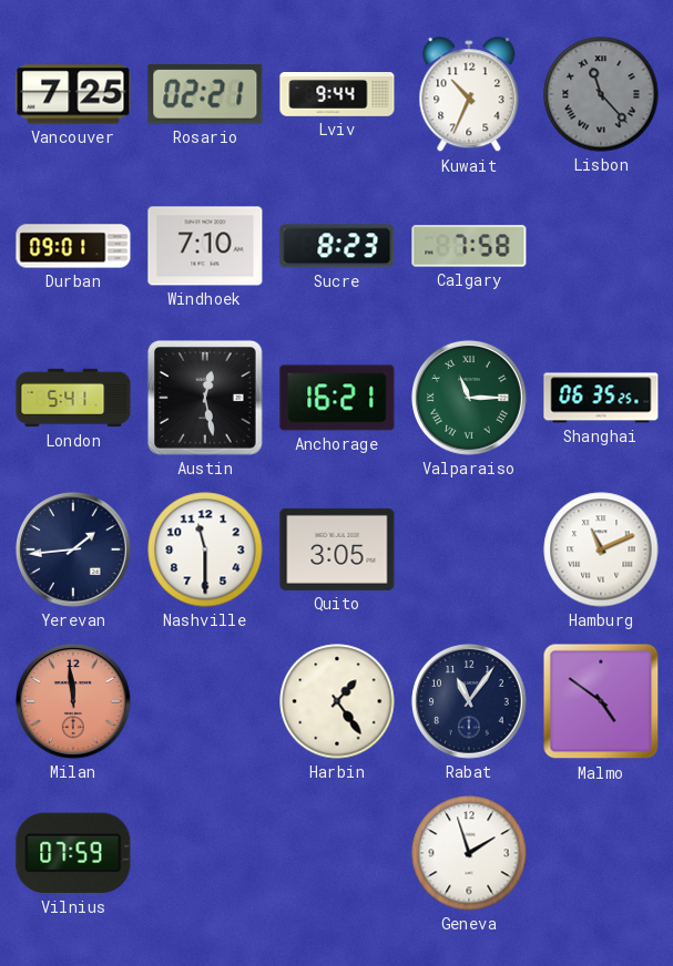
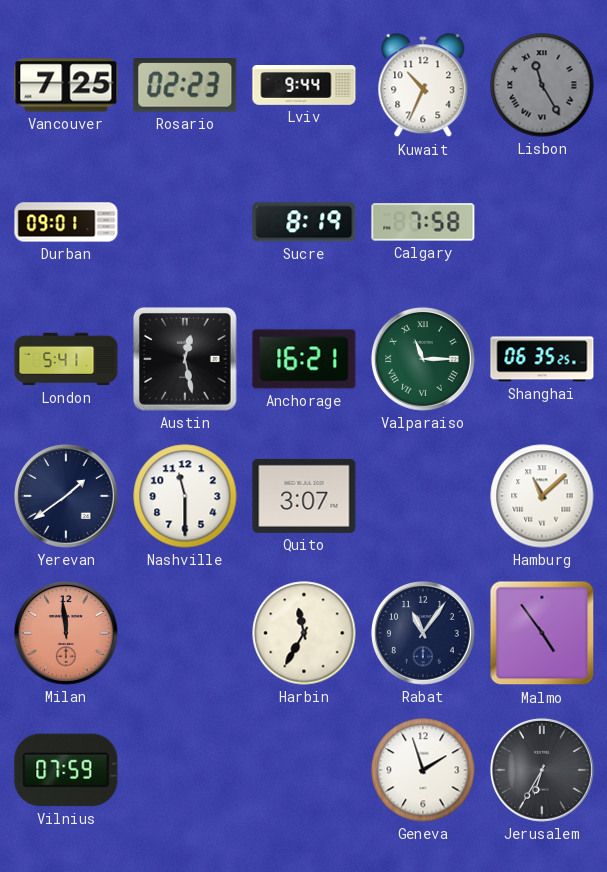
Rosario: 02:21 -> 02:23 (185, 86)
Lisbon: 11:23 -> 11:25 (542, 85)
Windhoek: 7:10 -> none (205, 246)
Sucre: 8:23 -> 8:19 (304, 222)
Yerevan: 1:44 -> 1:39 (66, 496)
Quito: 3:05 -> 3:07 (304, 496)
Hamburg: 11:11 -> 11:08 (542, 496)
Harbin: 1:24 -> 11:35 (304, 633)
Malmo: 4:51 -> 4:54 (542, 633)
Jerusalem: none -> 6:35 (542, 770)
